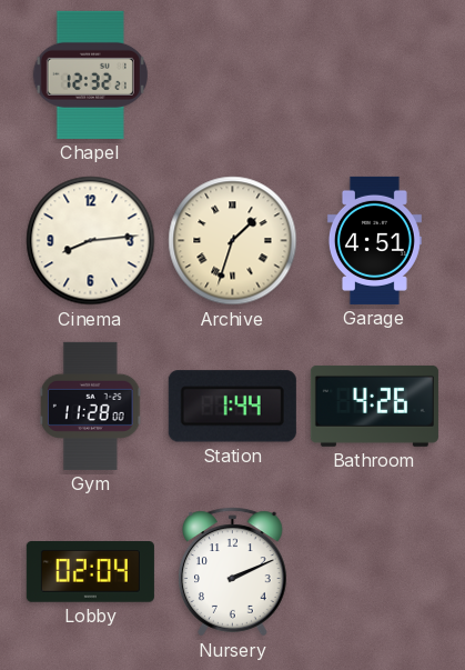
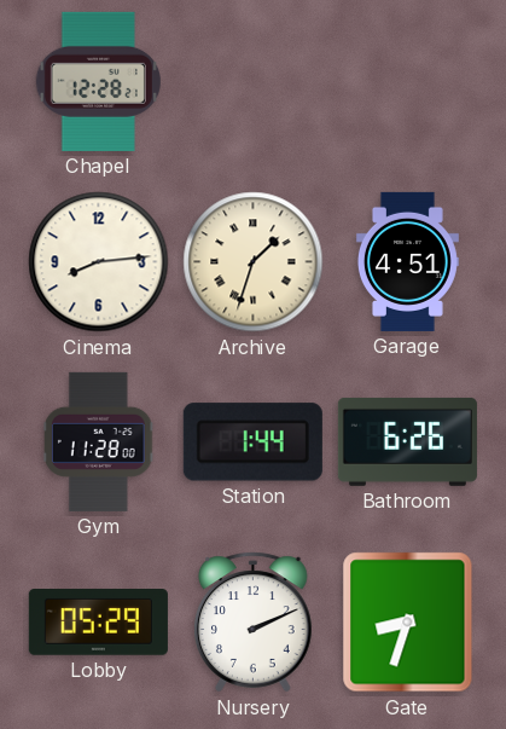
Chapel: 12:32 -> 12:28 (98, 81)
Bathroom: 4:26 -> 6:26 (407, 441)
Lobby: 02:04 -> 05:29 (98, 623)
Gate: none -> 8:33 (408, 623)
